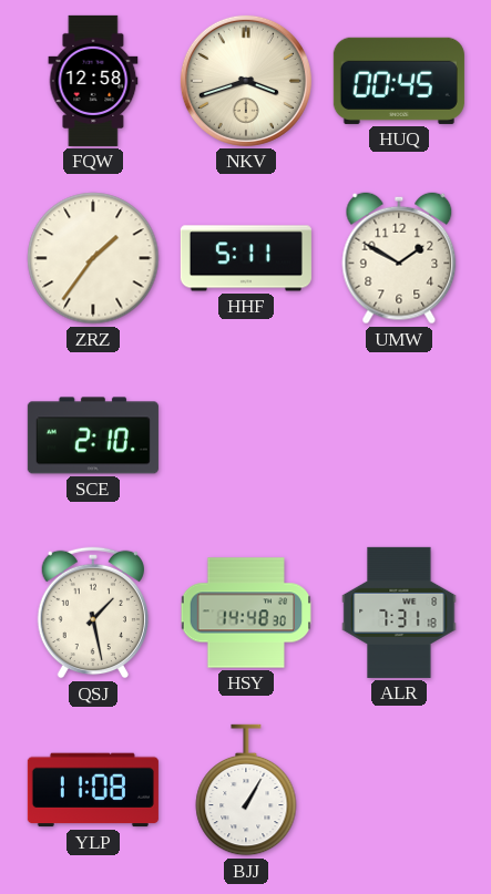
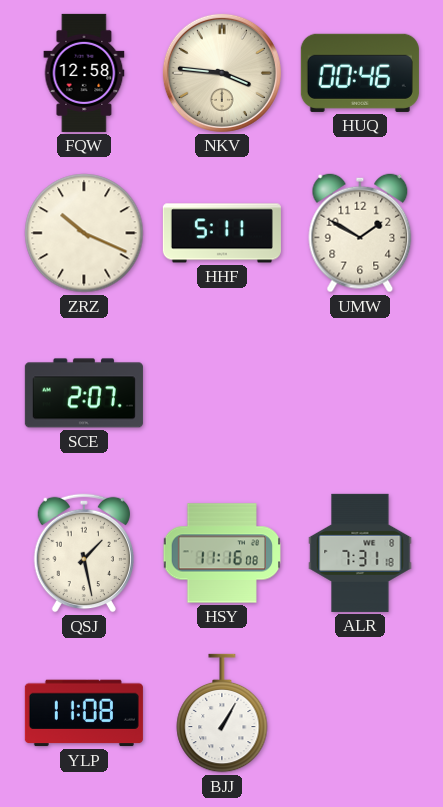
NKV: 3:42 -> 3:46 (222, 73)
HUQ: 00:45 -> 00:46 (360, 73)
ZRZ: 1:36 -> 10:19 (84, 233)
SCE: 2:10 -> 2:07 (84, 393)
HSY: 14:48 -> 11:16 (221, 553)
